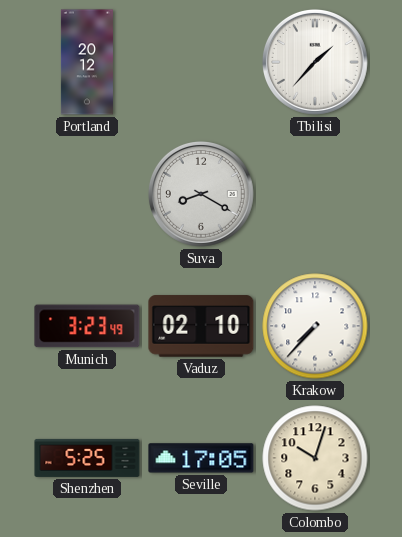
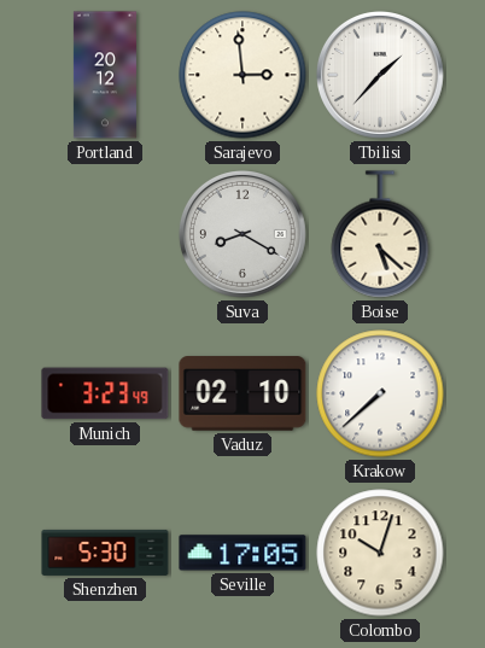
Sarajevo: none -> 2:59 (242, 75)
Boise: none -> 5:22 (380, 234)
Krakow: 7:37 -> 7:38 (380, 393)
Shenzhen: 5:25 -> 5:30 (105, 553)
